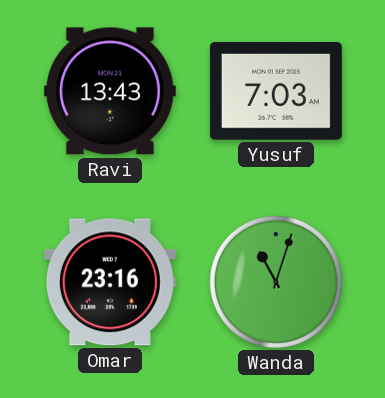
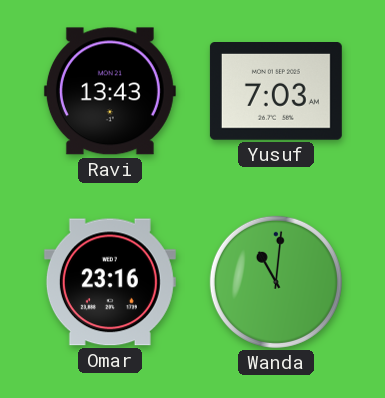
Wanda: 11:03 -> 11:01 (276, 282)
